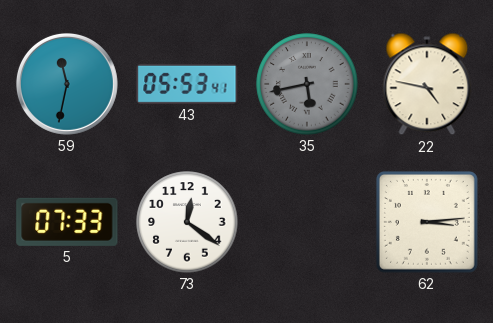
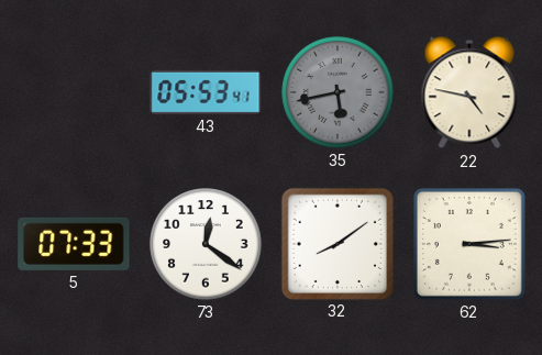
59: 11:32 -> none (67, 84)
32: none -> 8:09 (336, 243)
